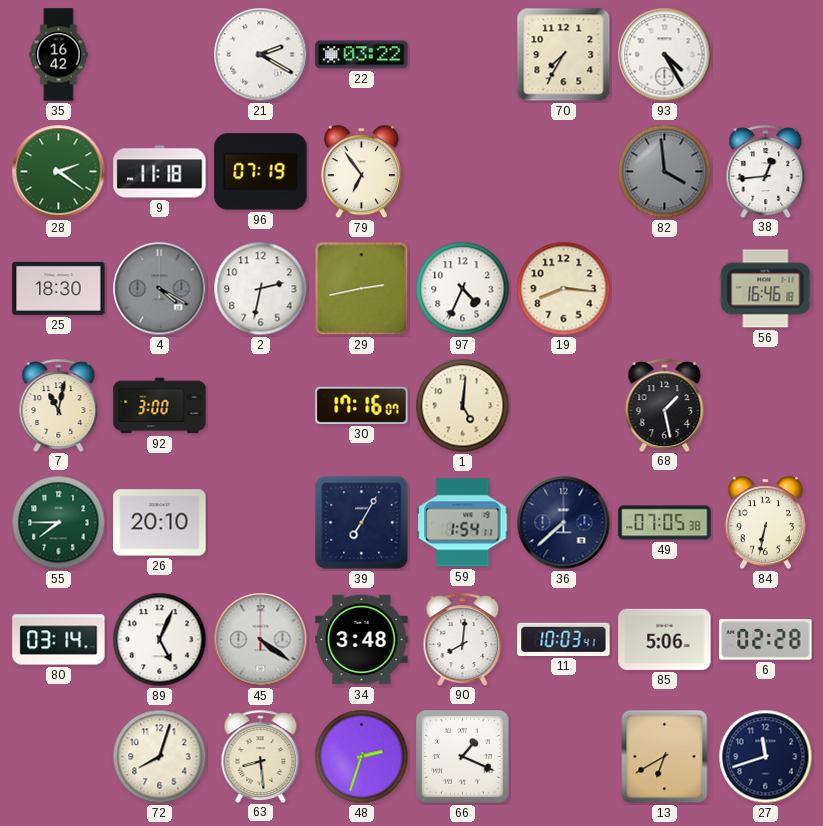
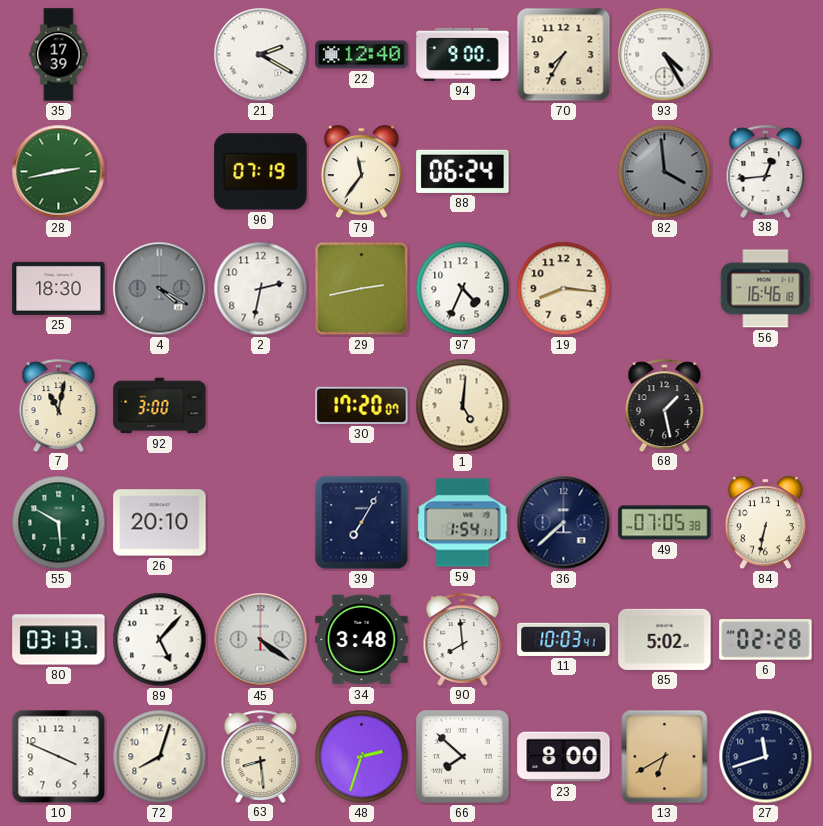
35: 16:42 -> 17:39 (59, 55)
22: 03:22 -> 12:40 (362, 55)
94: none -> 9:00 (463, 54)
28: 2:21 -> 2:43 (59, 172)
9: 11:18 -> none (160, 172)
79: 6:54 -> 11:36 (361, 172)
88: none -> 06:24 (463, 171)
30: 17:16 -> 17:20 (362, 405)
55: 7:45 -> 5:50 (59, 523)
80: 03:14 -> 03:13 (59, 640)
89: 5:04 -> 5:07 (160, 640)
90: 8:01 -> 7:59 (463, 639)
85: 5:06 -> 5:02 (665, 639)
10: none -> 3:49 (59, 757)
66: 1:19 -> 7:52 (463, 757)
23: none -> 8:00 (564, 757)
